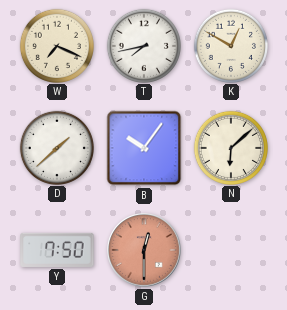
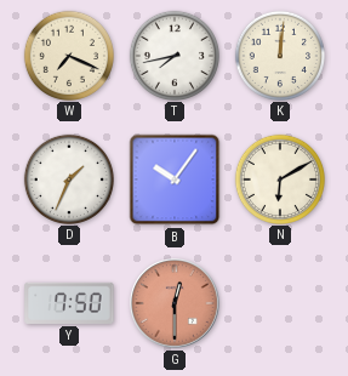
K: 12:50 -> 12:01 (279, 55)
D: 1:38 -> 1:34 (68, 178)
N: 6:08 -> 6:10 (279, 178)
